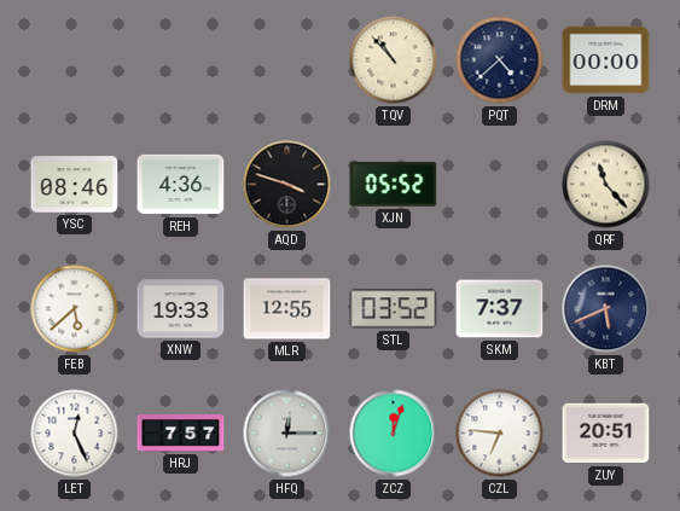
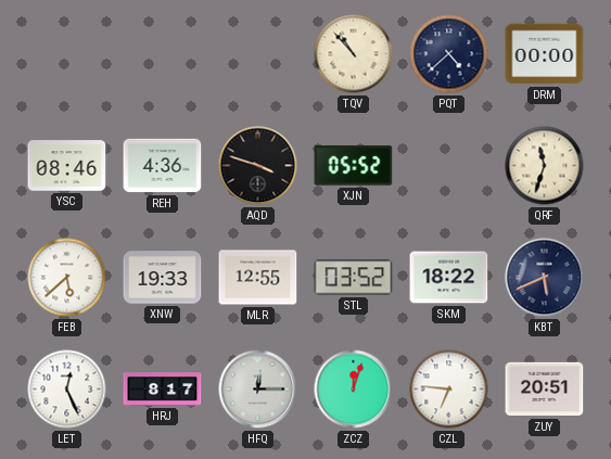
QRF: 11:23 -> 11:33 (545, 166)
SKM: 7:37 -> 18:22 (449, 278)
HRJ: 7:57 -> 8:17 (163, 390)
